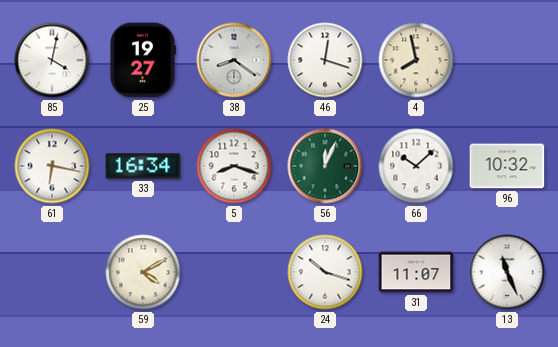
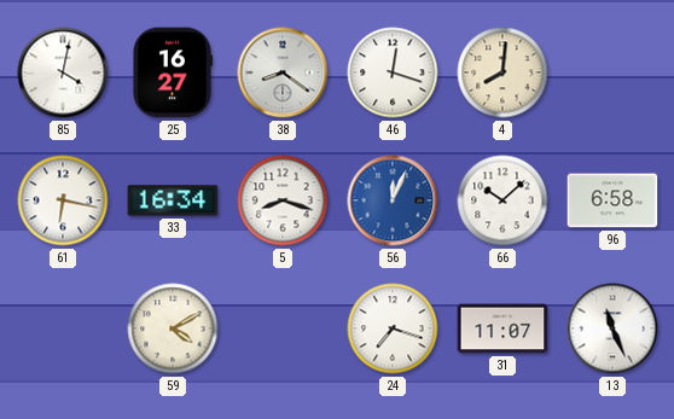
25: 19:27 -> 16:27 (173, 72)
4: 7:58 -> 8:01 (502, 72)
56 dial: green -> blue (393, 200)
96: 10:32 -> 6:58 (612, 200)
24: 10:18 -> 7:18 (393, 328)
